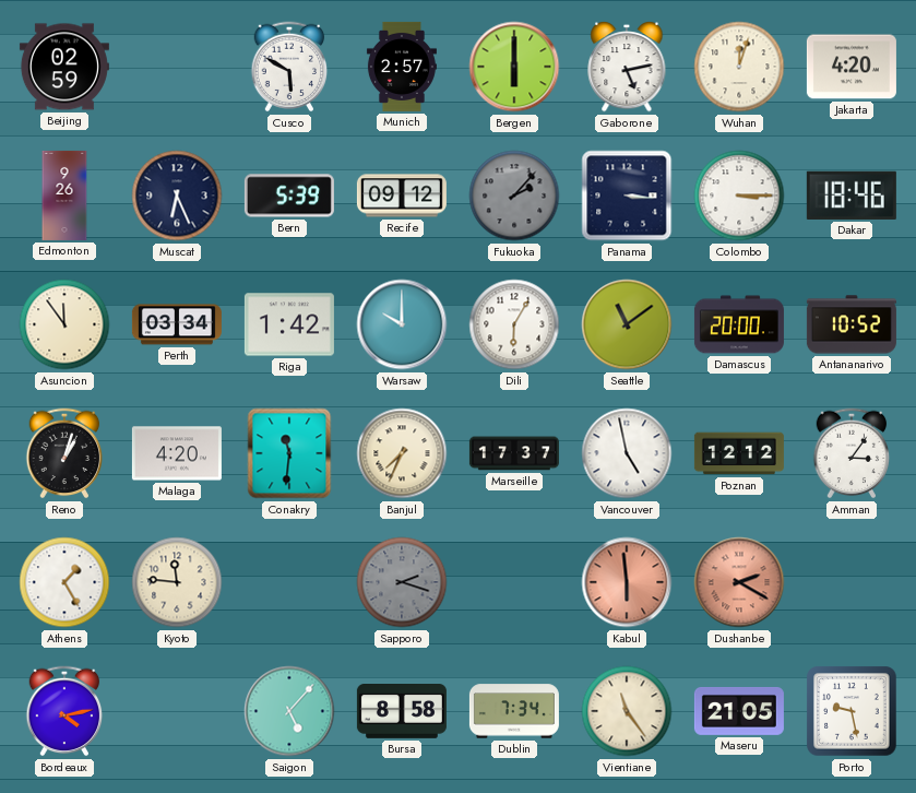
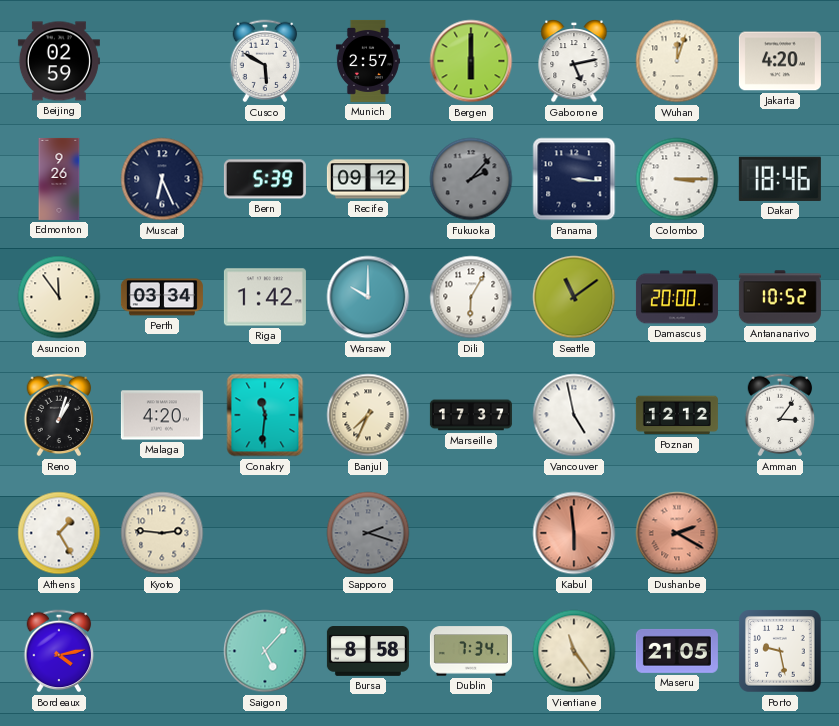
Kyoto: 11:46 -> 2:46 (162, 533)
